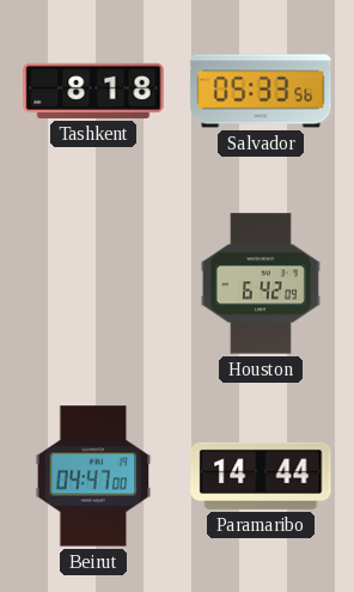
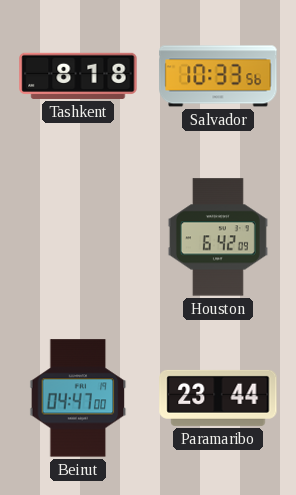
Salvador: 05:33 -> 10:33 (218, 76)
Paramaribo: 14:44 -> 23:44 (218, 398)
